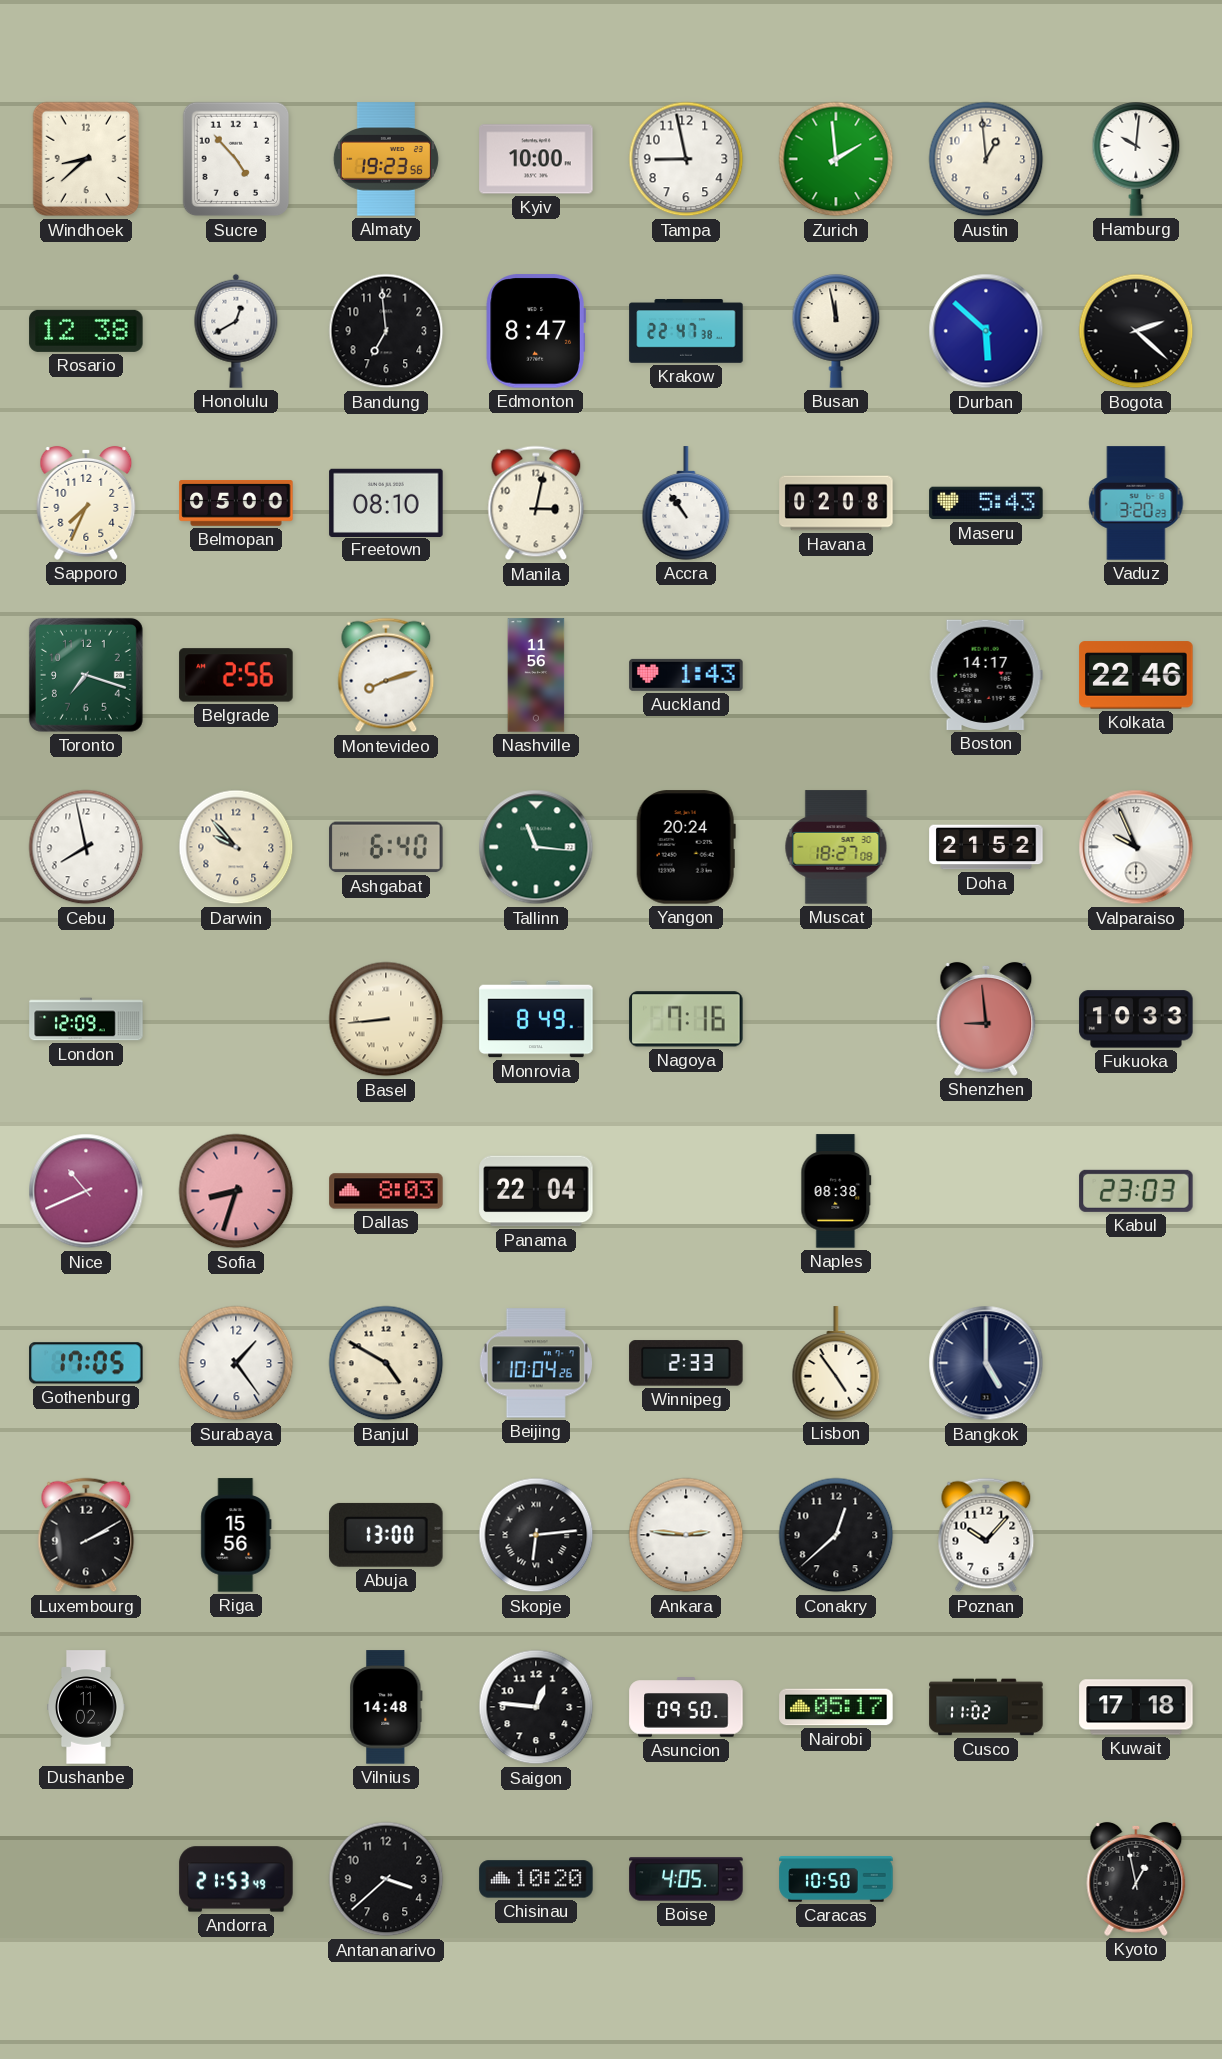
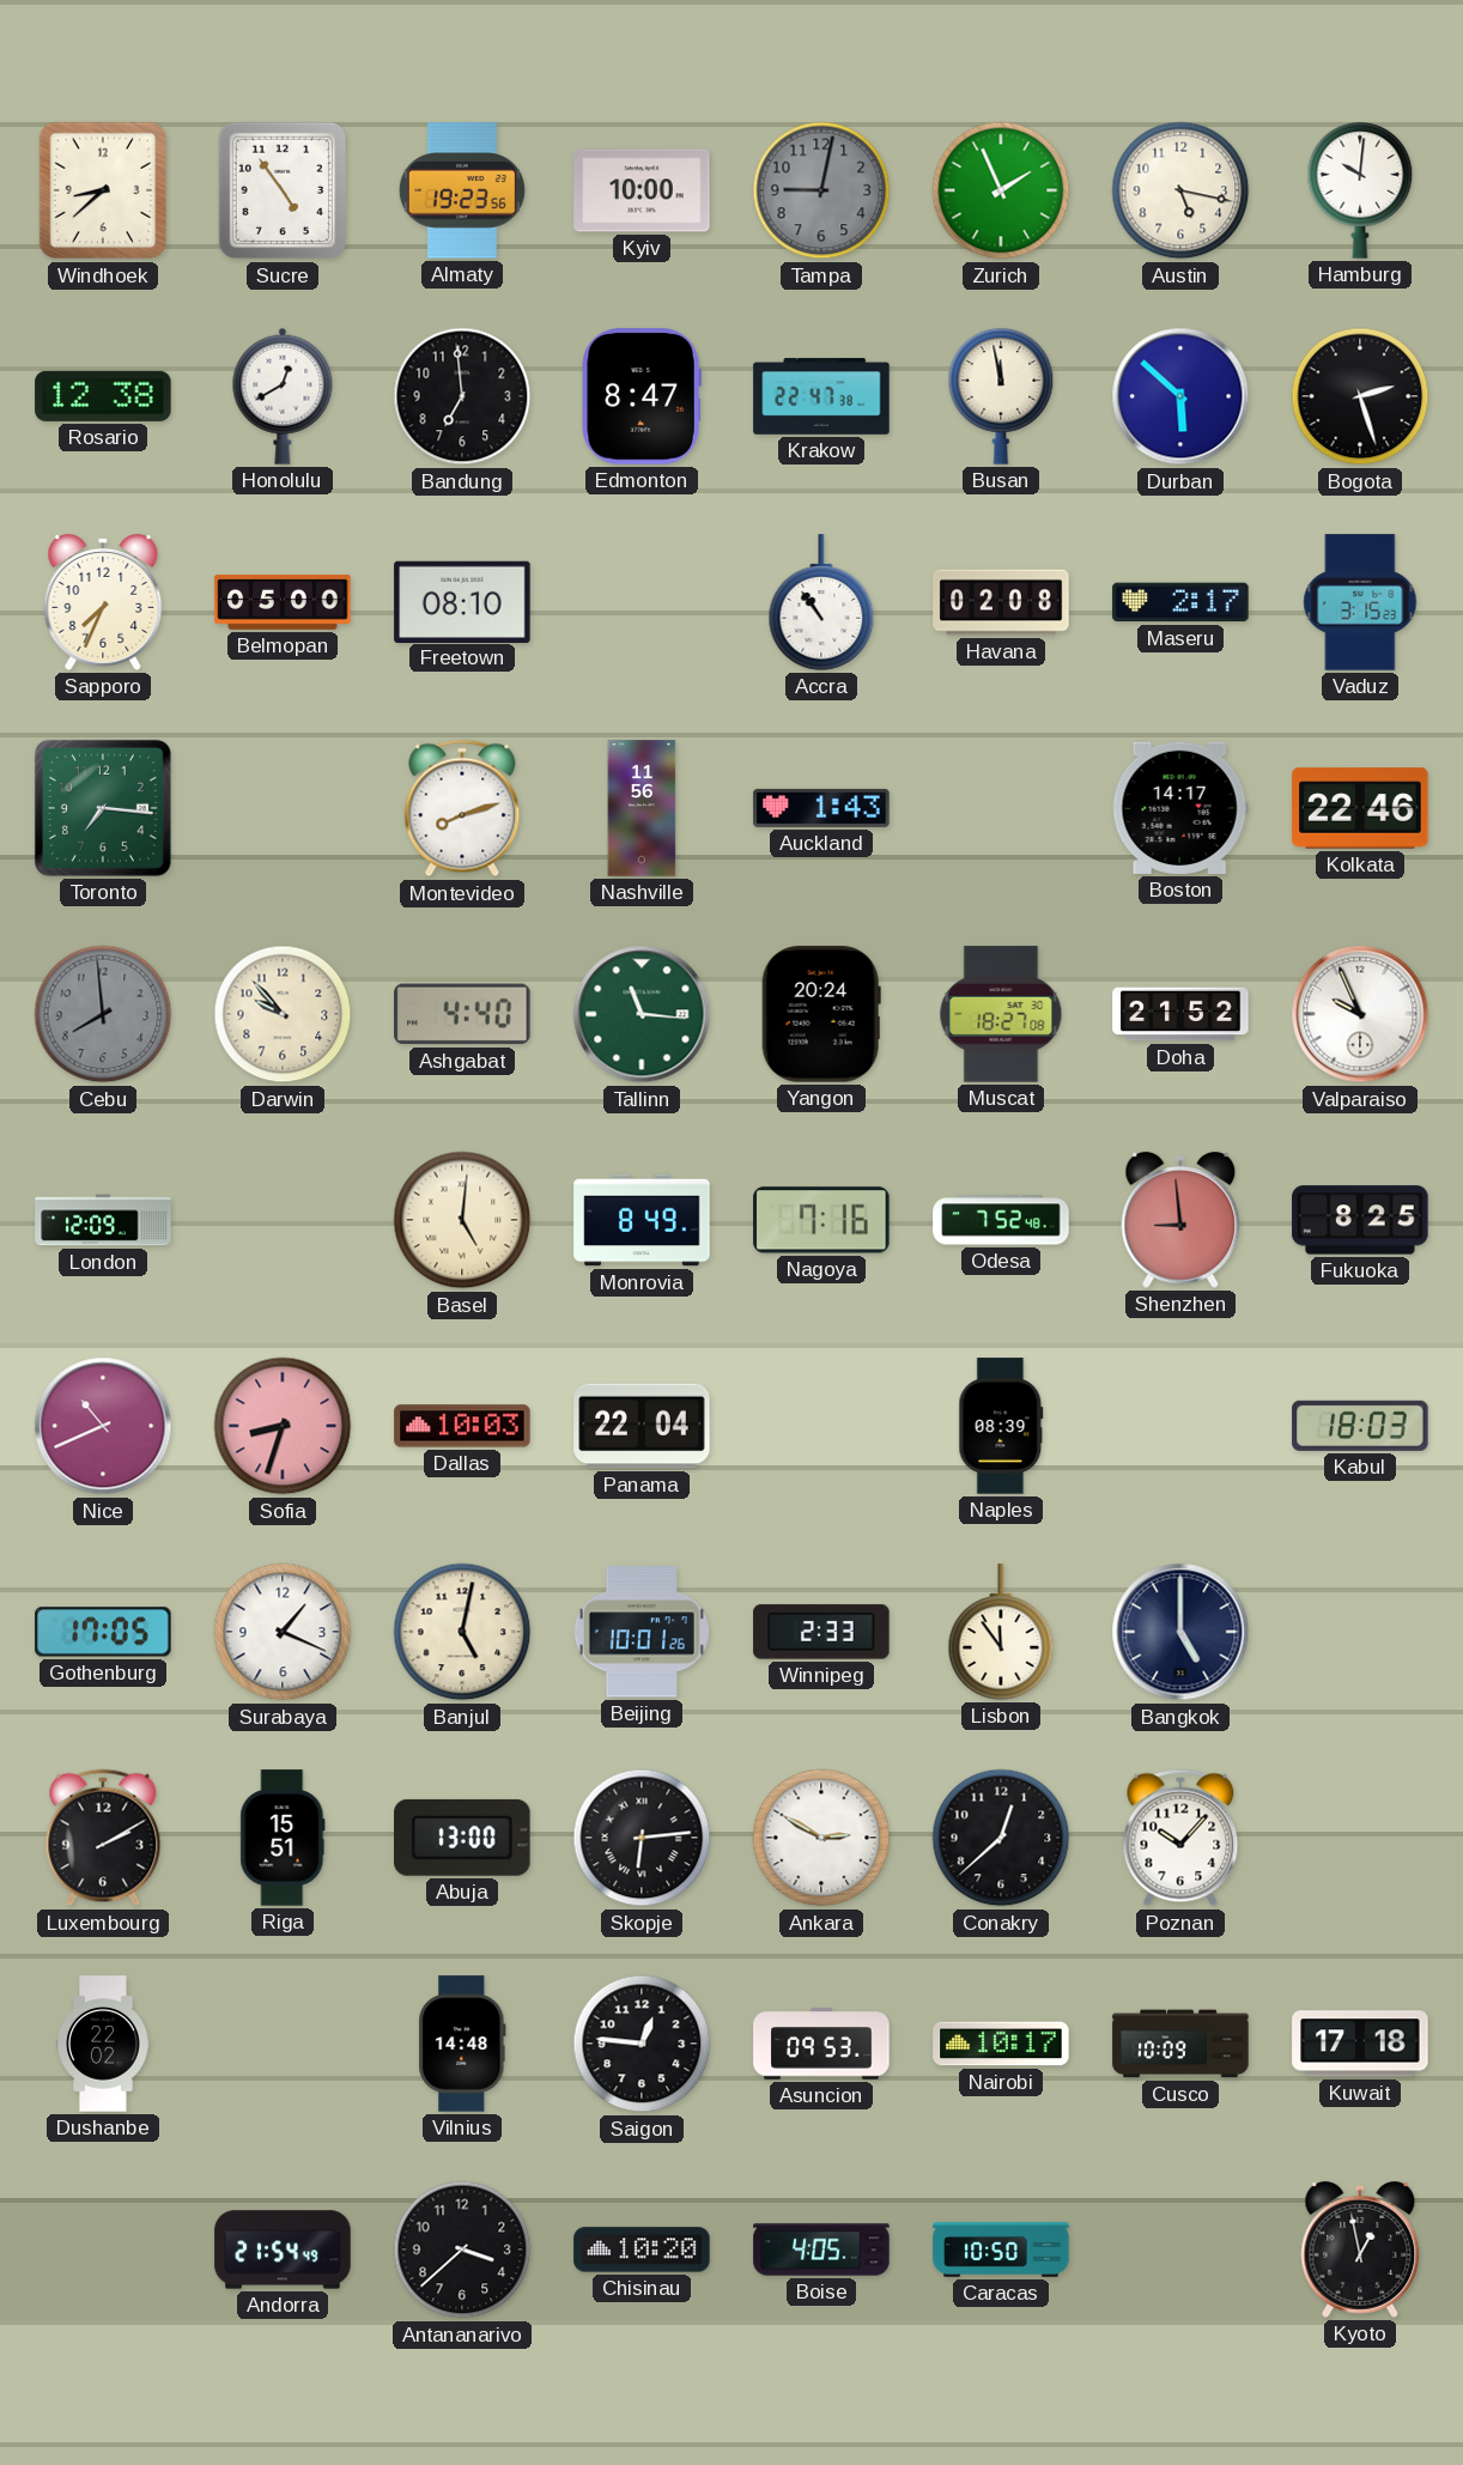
Sucre: 4:53 -> 4:54 (283, 190)
Tampa: 8:58 -> 9:02 (821, 190)
Tampa dial: white -> grey (821, 190)
Zurich: 1:59 -> 1:56 (1001, 190)
Austin: 12:59 -> 5:17 (1180, 190)
Bogota: 2:22 -> 2:27 (1360, 396)
Manila: 3:02 -> none (536, 503)
Maseru: 5:43 -> 2:17 (1180, 602)
Vaduz: 3:20 -> 3:15 (1360, 602)
Toronto: 7:18 -> 7:16 (103, 808)
Belgrade: 2:56 -> none (236, 675)
Cebu: 7:58 -> 7:59 (103, 1014)
Cebu dial: white -> grey (103, 1014)
Ashgabat: 6:40 -> 4:40 (462, 1014)
Basel: 8:44 -> 5:01 (462, 1220)
Odesa: none -> 7:52 (1001, 1220)
Fukuoka: 10:33 -> 8:25 (1360, 1220)
Dallas: 8:03 -> 10:03 (462, 1426)
Naples: 08:38 -> 08:39 (1001, 1426)
Kabul: 23:03 -> 18:03 (1360, 1426)
Surabaya: 1:24 -> 1:19 (283, 1632)
Banjul: 4:50 -> 5:02 (462, 1632)
Beijing: 10:04 -> 10:01 (642, 1632)
Lisbon: 4:54 -> 11:54 (1001, 1632)
Riga: 15:56 -> 15:51 (283, 1838)
Ankara: 2:46 -> 2:50 (821, 1838)
Dushanbe: 11:02 -> 22:02 (104, 2044)
Asuncion: 09:50 -> 09:53 (821, 2044)
Nairobi: 05:17 -> 10:17 (1001, 2044)
Cusco: 11:02 -> 10:09 (1180, 2044)
Andorra: 21:53 -> 21:54 (283, 2250)
